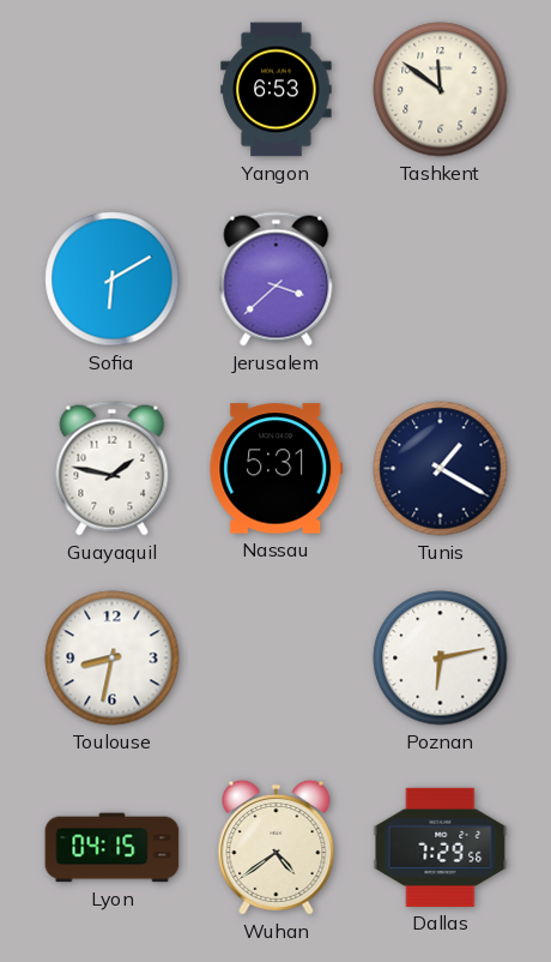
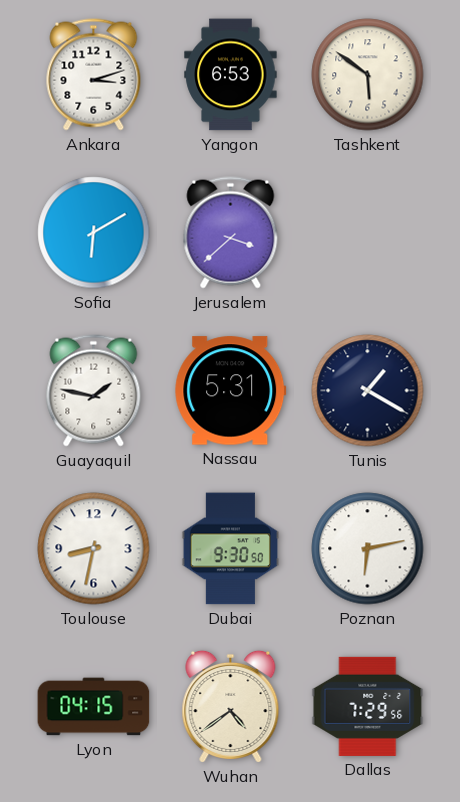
Ankara: none -> 3:12 (94, 75)
Tashkent: 11:51 -> 5:51 (368, 75)
Dubai: none -> 9:30 (230, 549)
